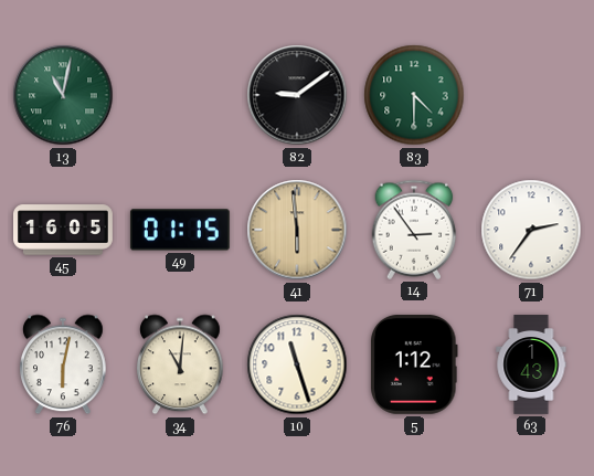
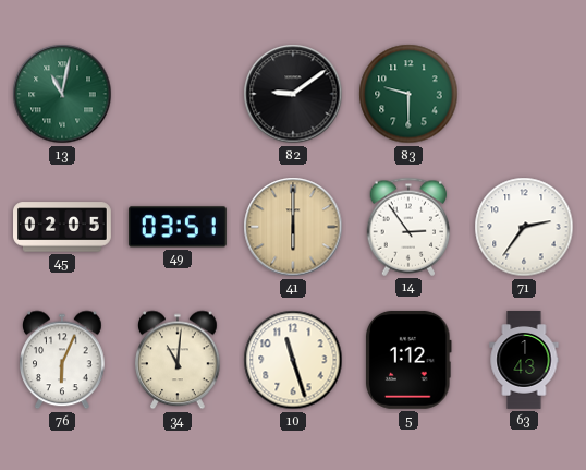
83: 4:30 -> 9:30 (408, 94)
45: 16:05 -> 02:05 (63, 227)
49: 01:15 -> 03:51 (178, 227)
41: 5:59 -> 6:00 (293, 227)
76: 6:02 -> 6:04 (63, 360)
